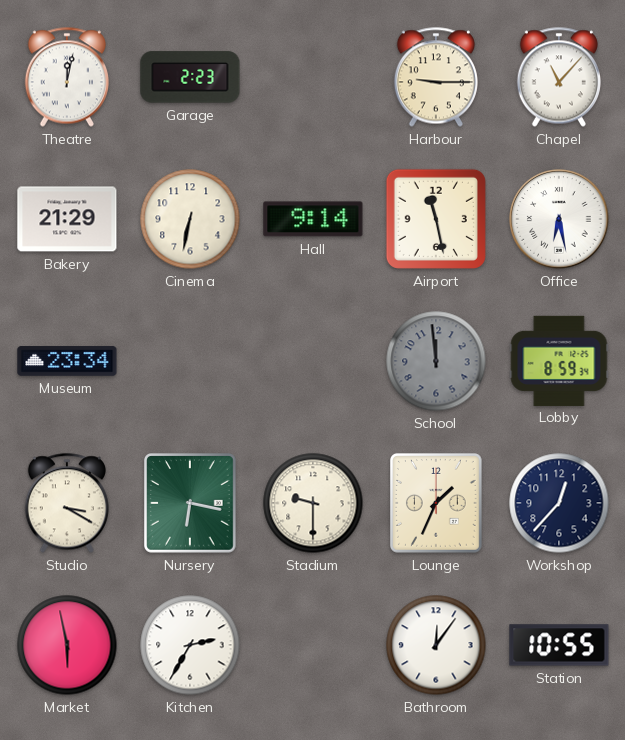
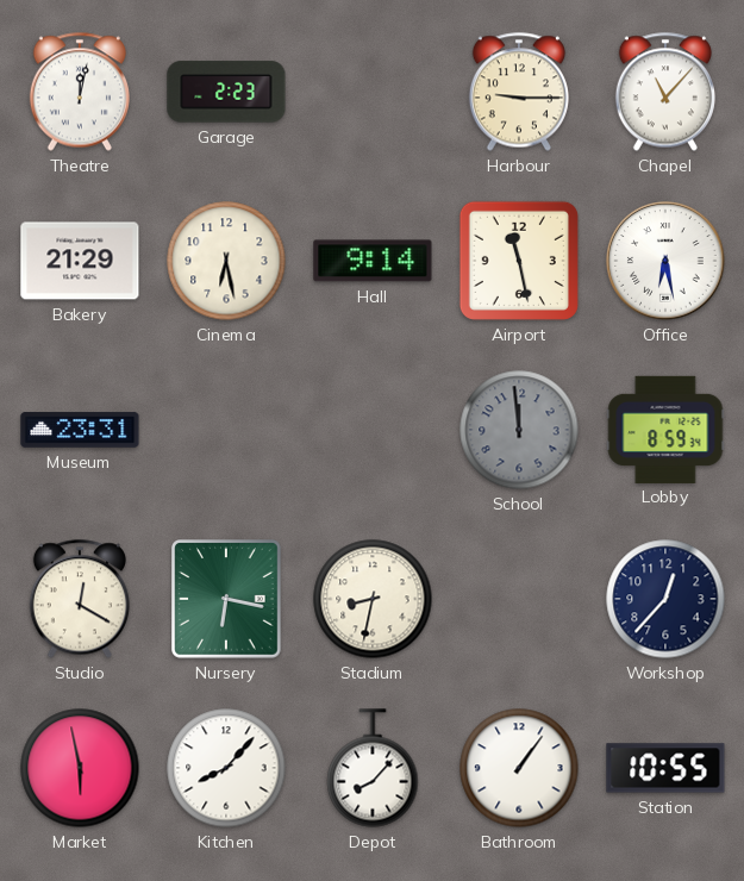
Cinema: 6:32 -> 6:28 (226, 261)
Museum: 23:34 -> 23:31 (80, 430)
Studio: 3:20 -> 12:20 (80, 599)
Stadium: 9:30 -> 8:32 (373, 599)
Lounge: 1:34 -> none (437, 504)
Kitchen: 2:35 -> 8:07 (226, 768)
Depot: none -> 8:07 (373, 768)
Bathroom: 12:06 -> 1:06 (519, 768)
